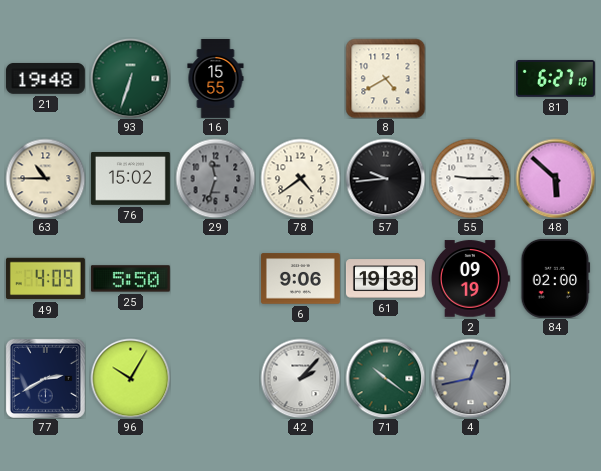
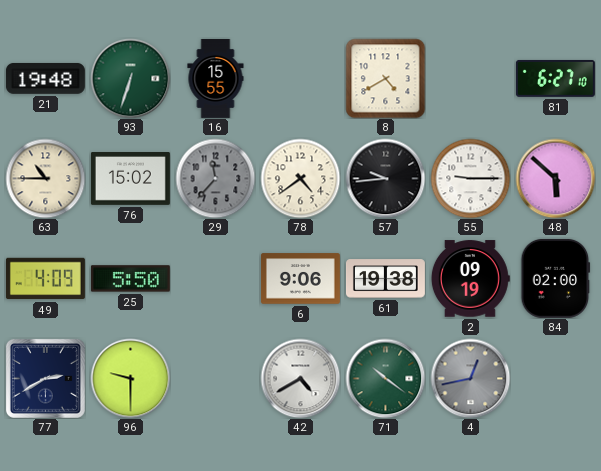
29: 11:33 -> 11:37 (215, 178)
96: 10:05 -> 9:30 (130, 378)
42: 2:07 -> 4:40 (300, 378)
